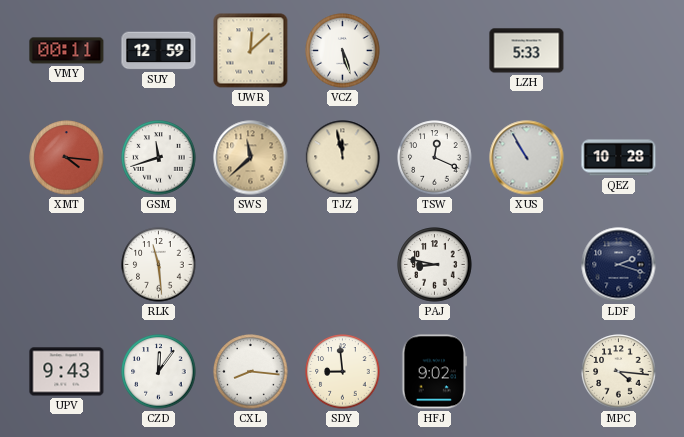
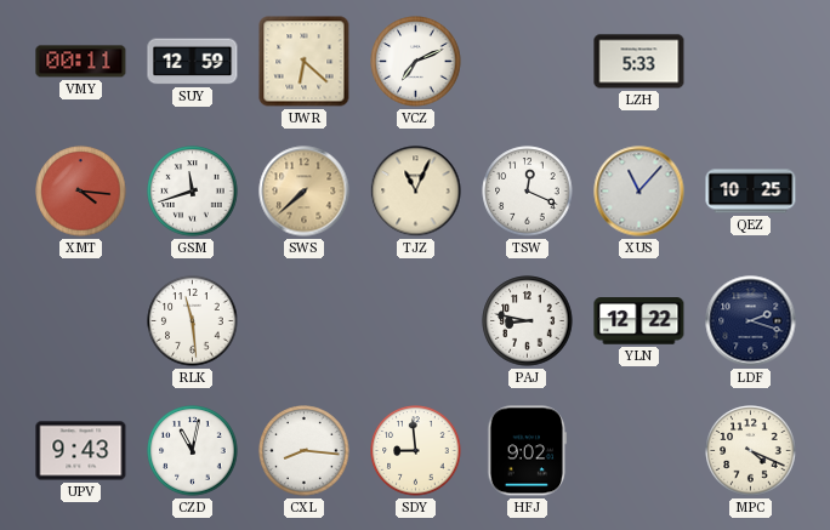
UWR: 12:08 -> 6:22 (305, 62)
VCZ: 5:27 -> 7:11 (416, 62)
SWS: 11:38 -> 7:38 (305, 192)
TJZ: 11:58 -> 11:04 (416, 192)
XUS: 10:55 -> 11:07 (639, 192)
QEZ: 10:28 -> 10:25 (751, 192)
YLN: none -> 12:22 (639, 321)
CZD: 12:06 -> 11:02 (193, 451)
MPC: 4:16 -> 4:19 (751, 451)
